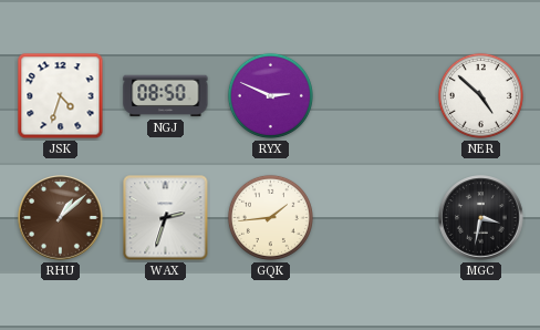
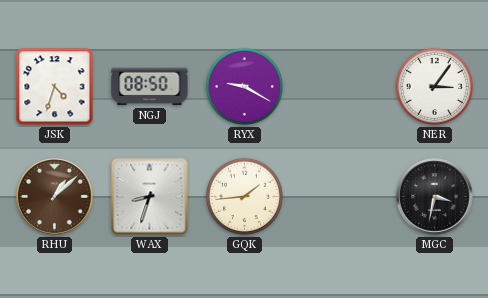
RYX: 2:49 -> 9:20 (244, 86)
NER: 4:52 -> 3:06 (434, 86)
WAX: 2:33 -> 8:33 (150, 197)
